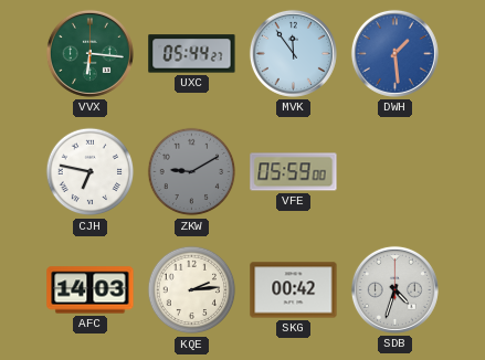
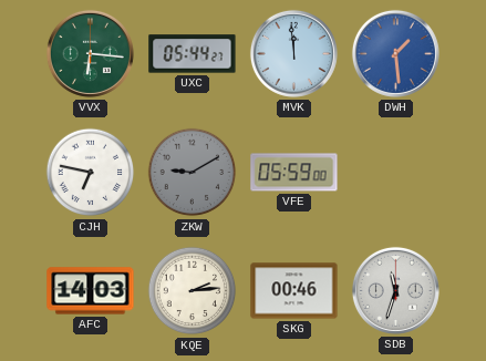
MVK: 11:54 -> 11:59 (293, 53)
SKG: 00:42 -> 00:46 (294, 291)
SDB: 4:33 -> 11:33 (395, 290)
